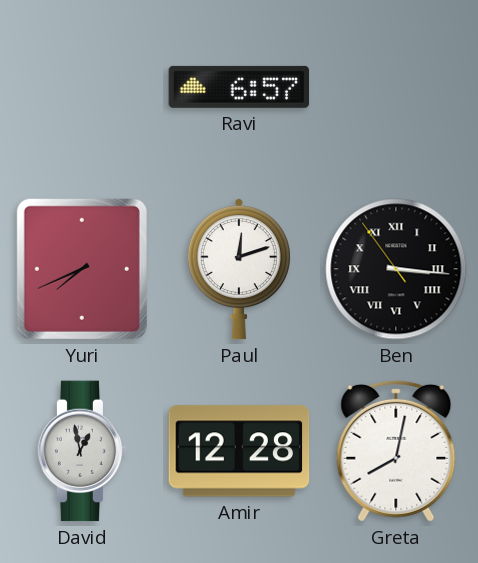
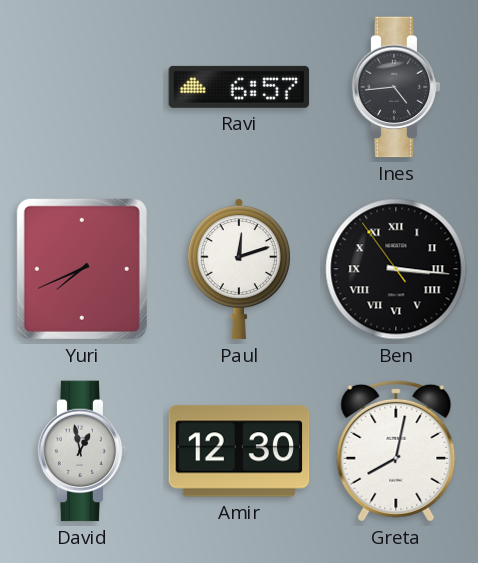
Ines: none -> 4:44 (396, 87)
Amir: 12:28 -> 12:30 (239, 451)
